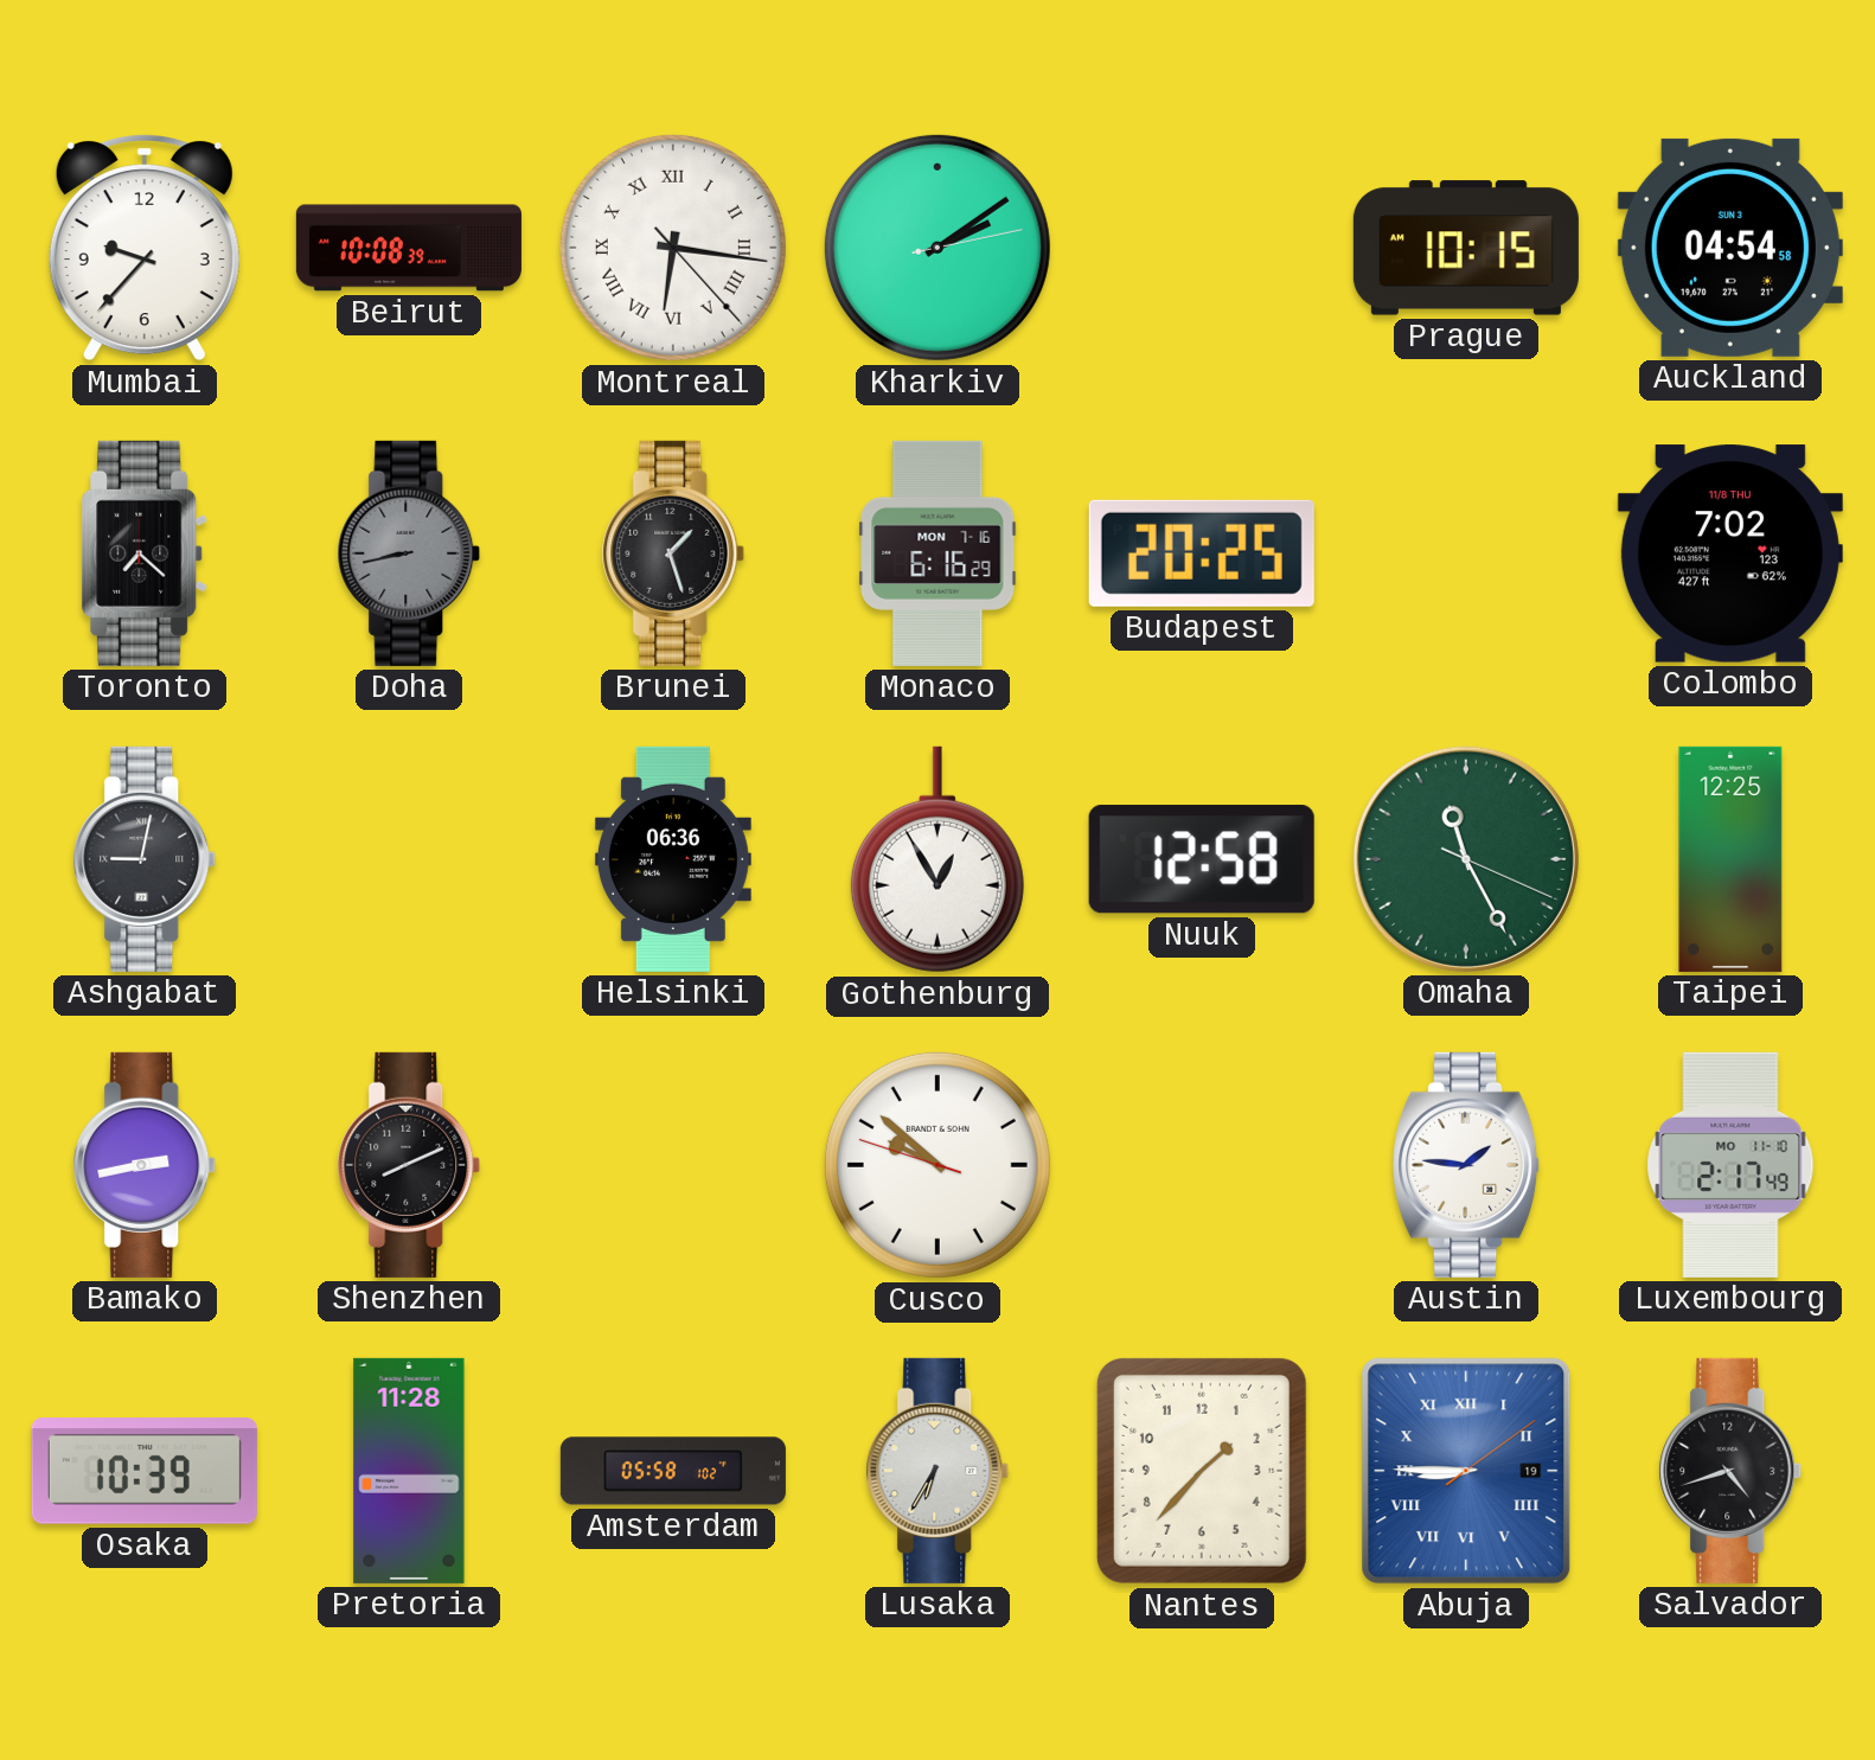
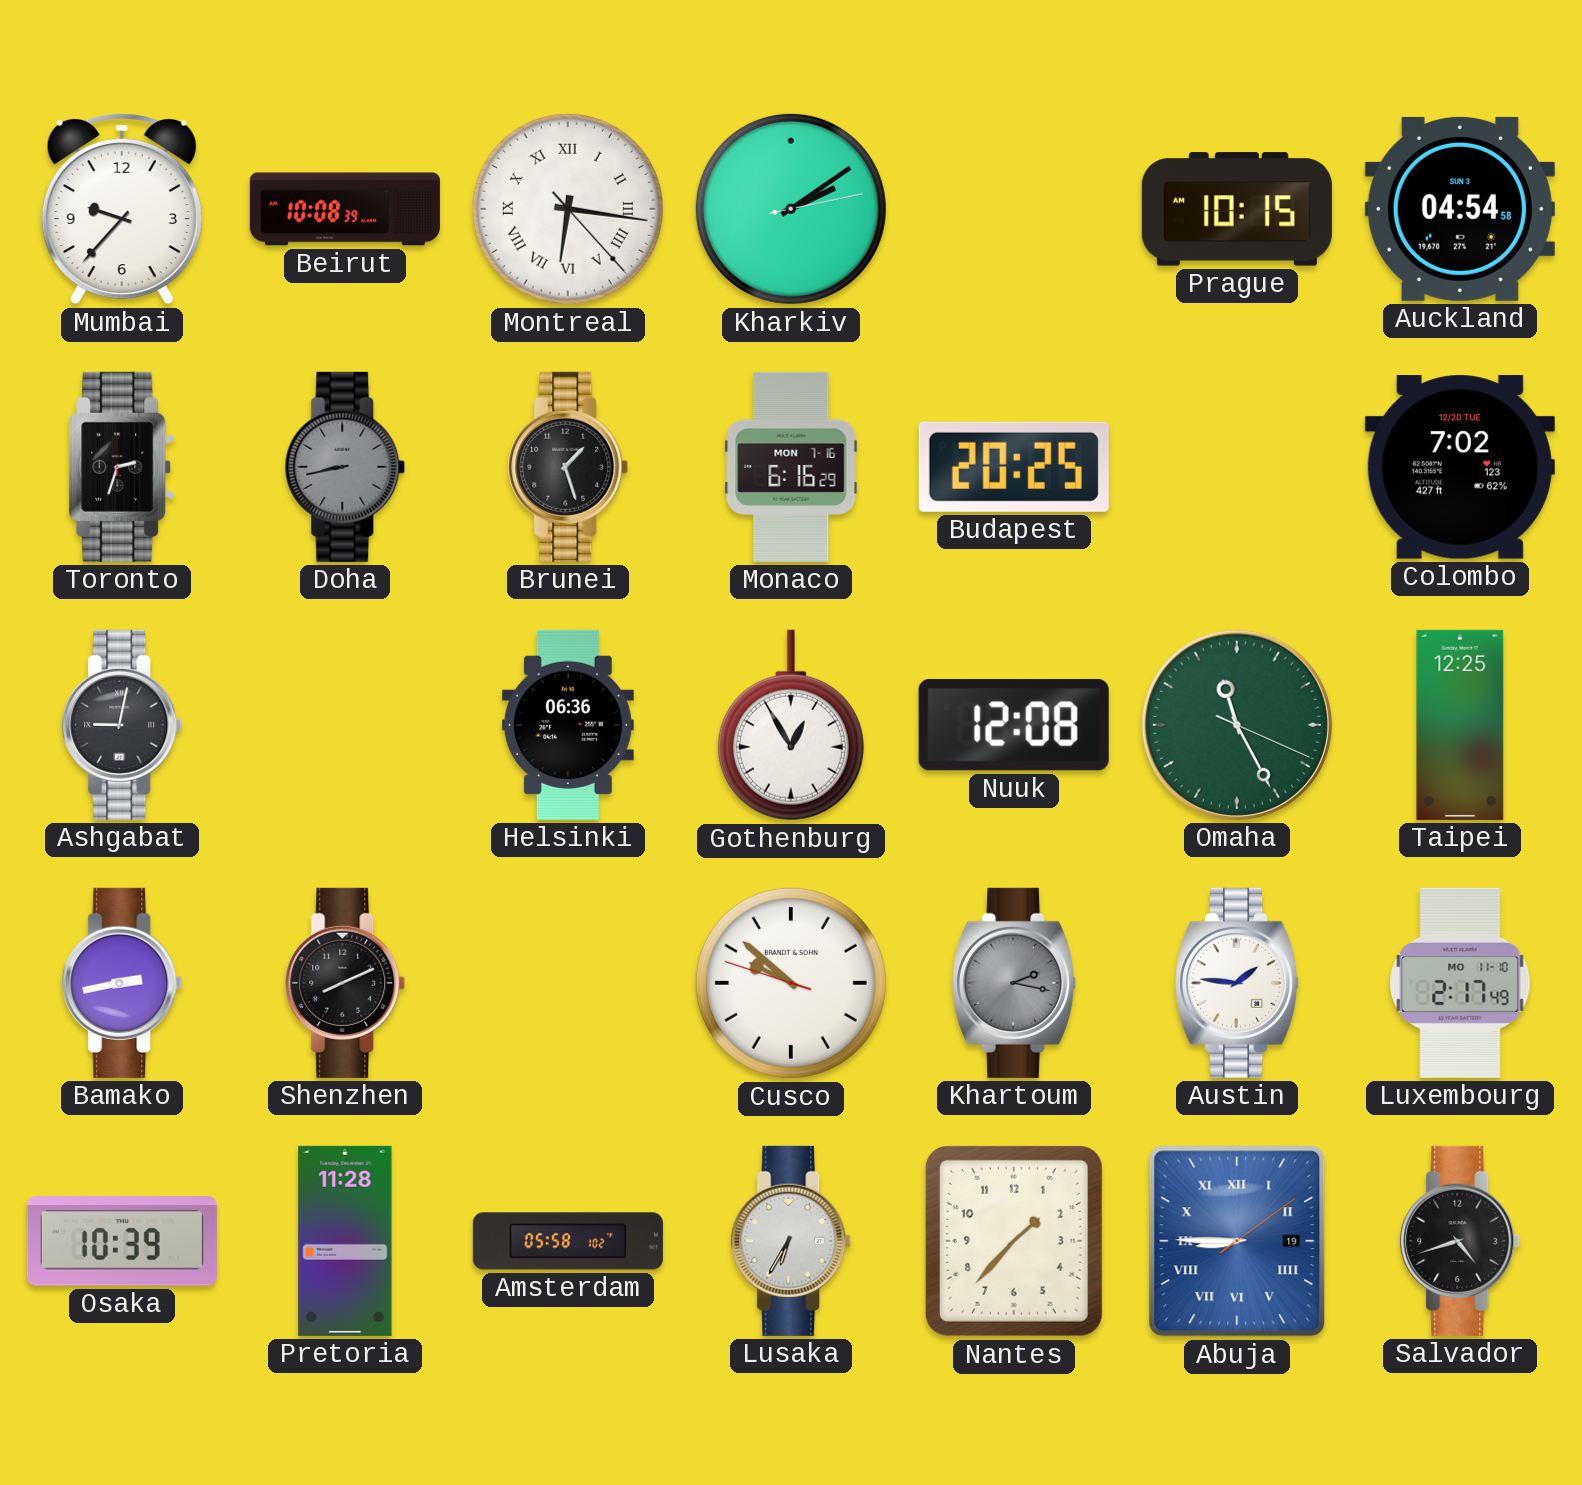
Toronto: 7:22 -> 2:33 (122, 467)
Colombo date: 11/8 THU -> 12/20 TUE (1460, 467)
Nuuk: 12:58 -> 12:08 (1014, 725)
Khartoum: none -> 2:17 (1015, 983)
